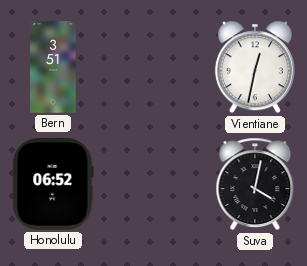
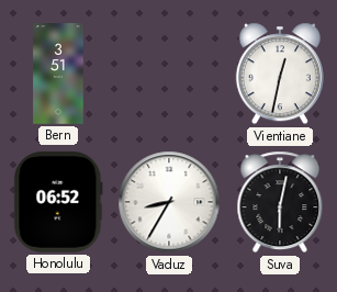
Vaduz: none -> 8:35 (169, 202)
Suva: 4:02 -> 6:02 (280, 202)
